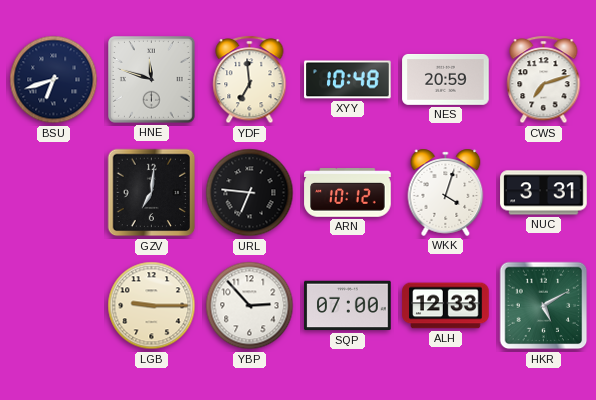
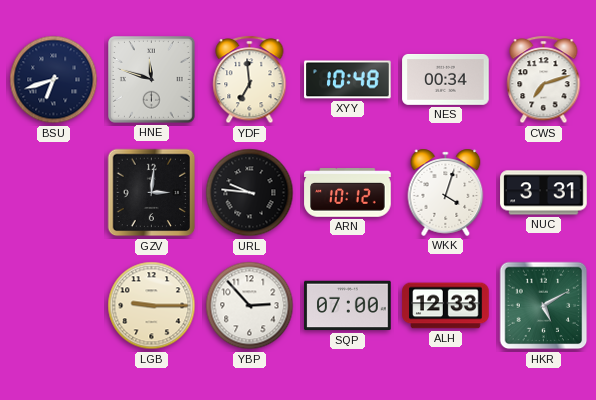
NES: 20:59 -> 00:34 (446, 79)
GZV: 7:01 -> 3:01 (152, 193)
URL: 6:46 -> 9:46 (250, 193)
